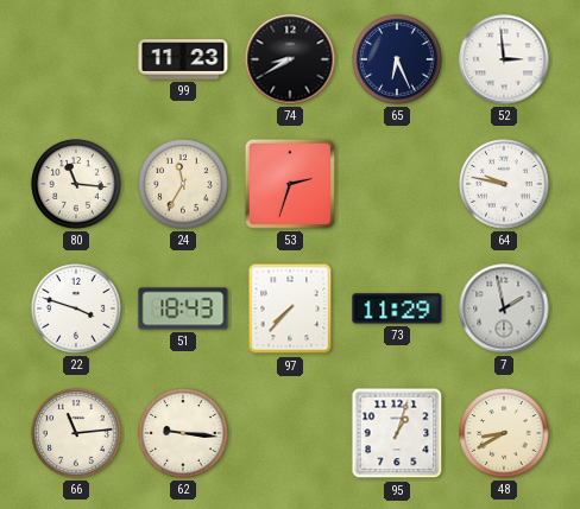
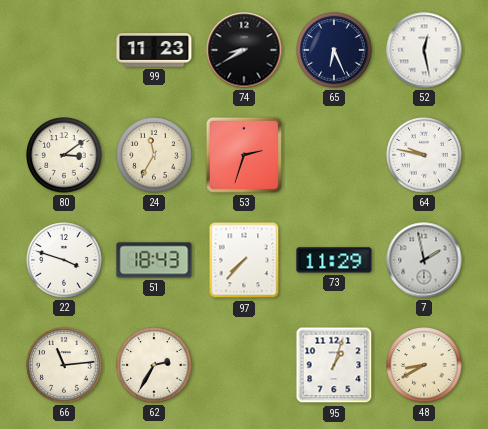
52: 2:59 -> 12:28 (424, 50)
80: 11:16 -> 3:09 (64, 155)
62: 9:16 -> 2:35 (154, 365)
